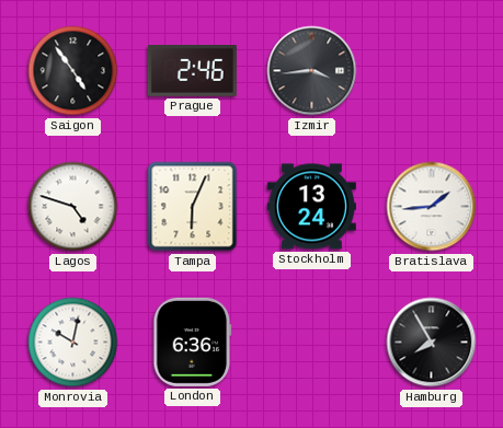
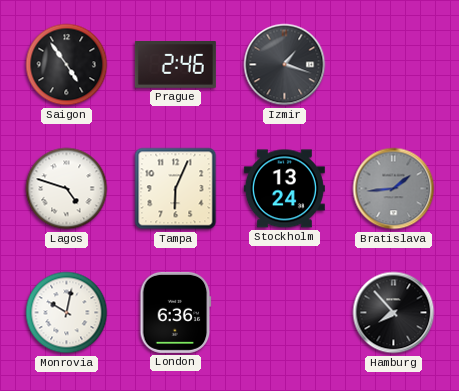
Izmir: 3:44 -> 1:18 (285, 65)
Bratislava dial: white -> grey (394, 189)
Hamburg: 7:55 -> 7:53 (394, 313)
